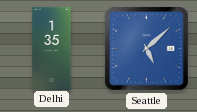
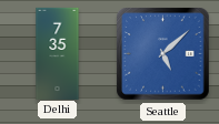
Delhi: 1:35 -> 7:35 (58, 53)
